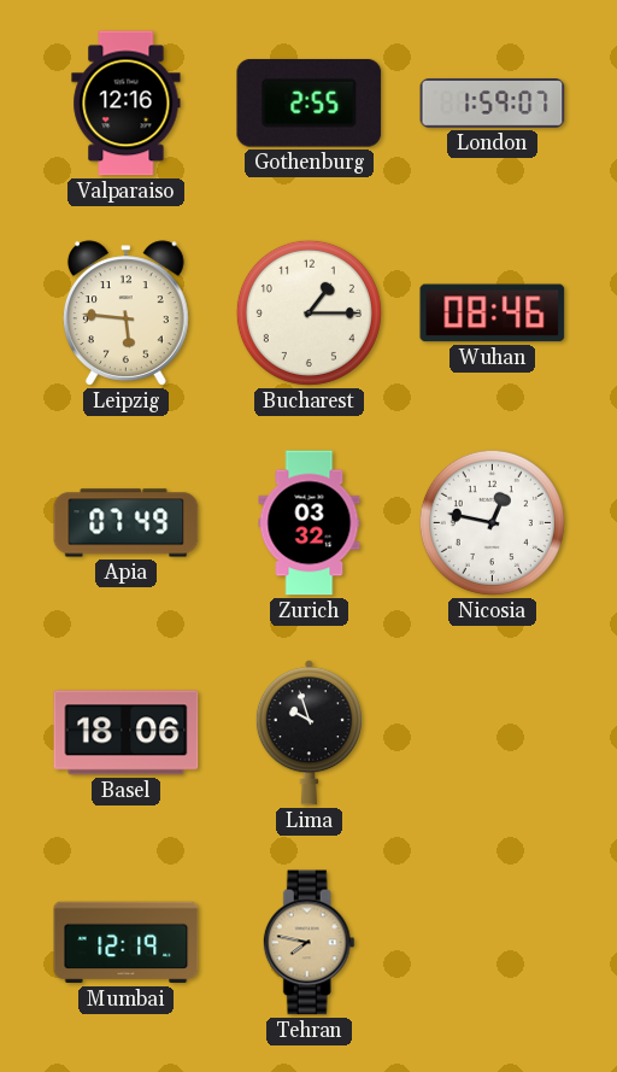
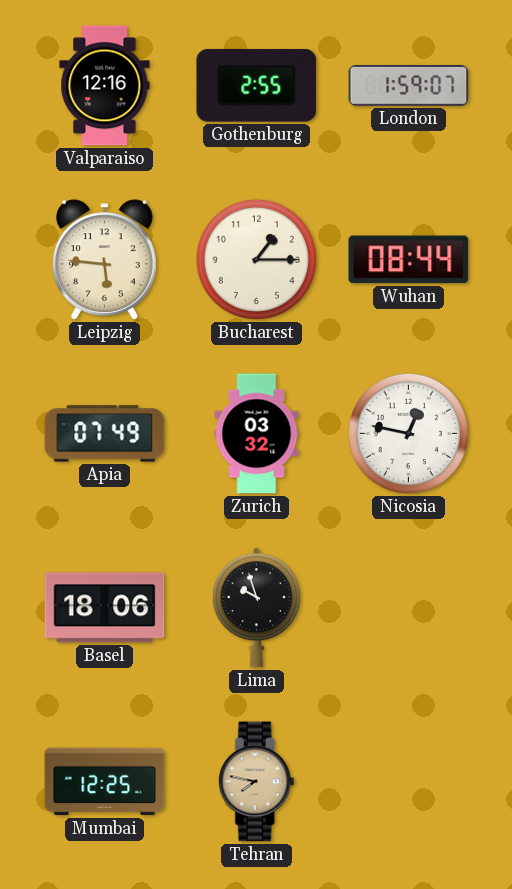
Wuhan: 08:46 -> 08:44 (409, 260)
Mumbai: 12:19 -> 12:25 (105, 782)
